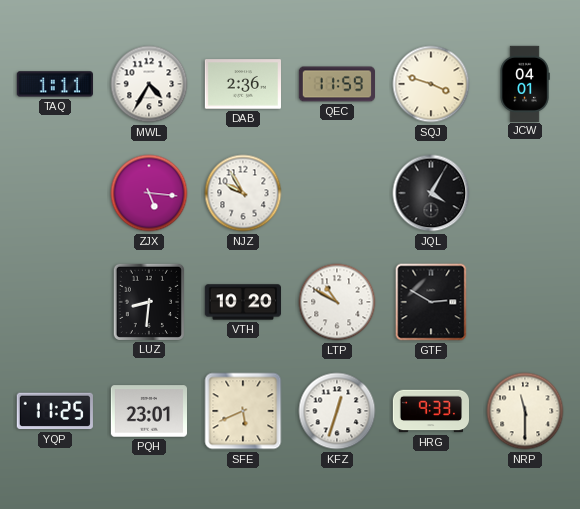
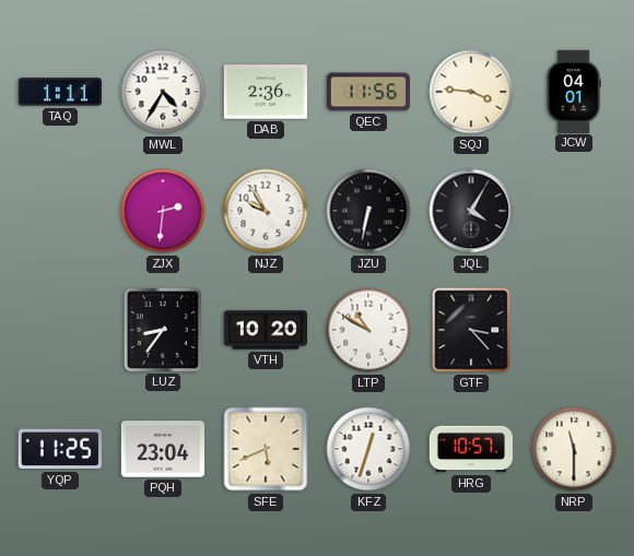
QEC: 11:59 -> 11:56 (367, 92)
SQJ: 3:48 -> 3:46 (471, 92)
ZJX: 5:16 -> 2:31 (163, 211)
JZU: none -> 6:32 (368, 211)
LUZ: 8:31 -> 8:36 (163, 329)
GTF: 2:50 -> 3:23 (471, 330)
PQH: 23:01 -> 23:04 (162, 449)
HRG: 9:33 -> 10:57 (470, 449)
